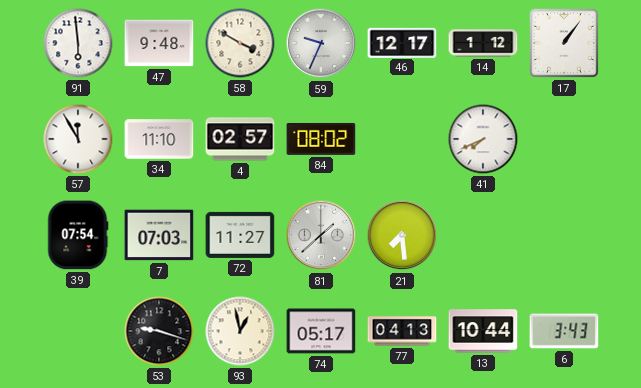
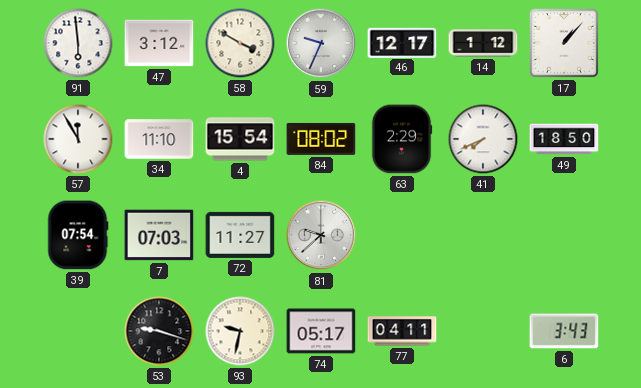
47: 9:48 -> 3:12 (159, 43)
17: 1:06 -> 1:07 (564, 43)
4: 02:57 -> 15:54 (240, 139)
63: none -> 2:29 (402, 139)
49: none -> 18:50 (564, 139)
81: 1:38 -> 9:38 (321, 235)
21: 7:29 -> none (402, 235)
93: 12:58 -> 9:32 (240, 331)
77: 04:13 -> 04:11 (402, 331)
13: 10:44 -> none (483, 331)
